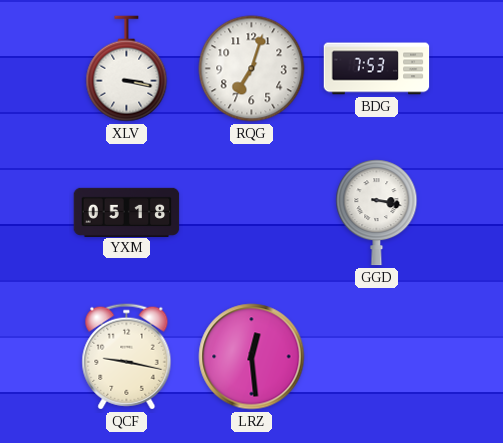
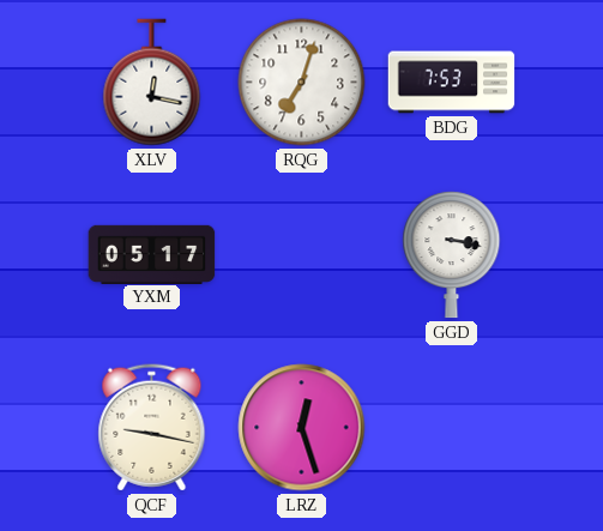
XLV: 3:17 -> 12:17 (152, 83)
YXM: 05:18 -> 05:17 (152, 254)
LRZ: 12:29 -> 12:27 (302, 428)
